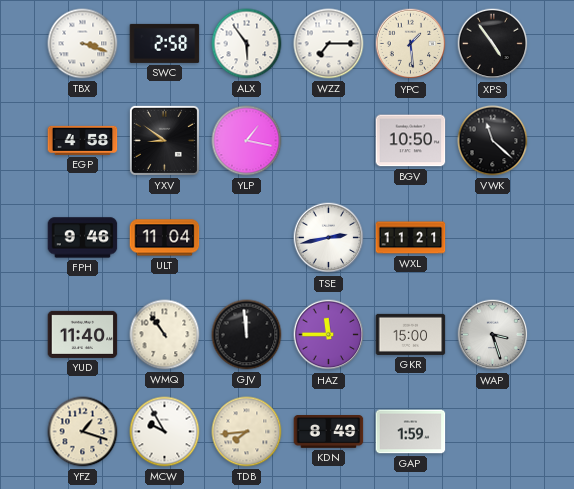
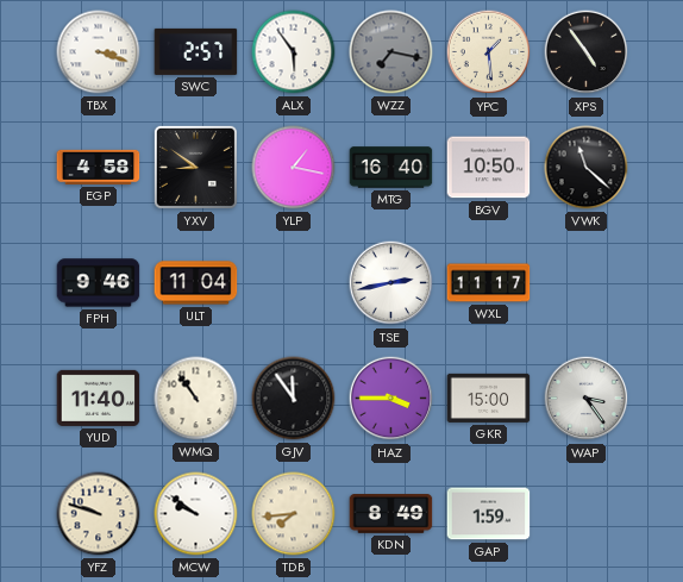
SWC: 2:58 -> 2:57 (196, 51)
WZZ: 7:15 -> 7:17 (391, 52)
WZZ dial: white -> grey (391, 52)
MTG: none -> 16:40 (391, 168)
WXL: 11:21 -> 11:17 (489, 283)
GJV: 11:59 -> 11:54 (294, 399)
HAZ: 11:45 -> 3:45 (391, 399)
WAP: 3:27 -> 3:24 (587, 399)
YFZ: 1:18 -> 9:48 (99, 514)
MCW: 9:55 -> 9:51 (196, 514)
